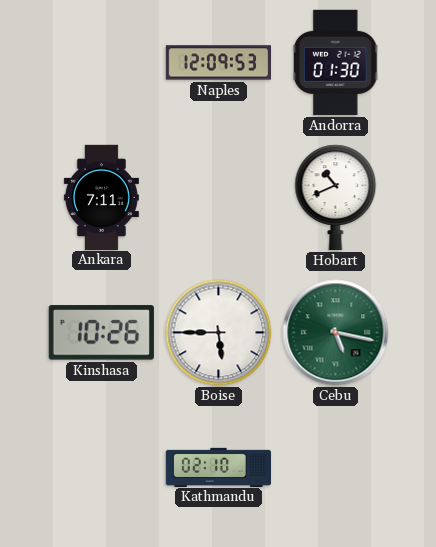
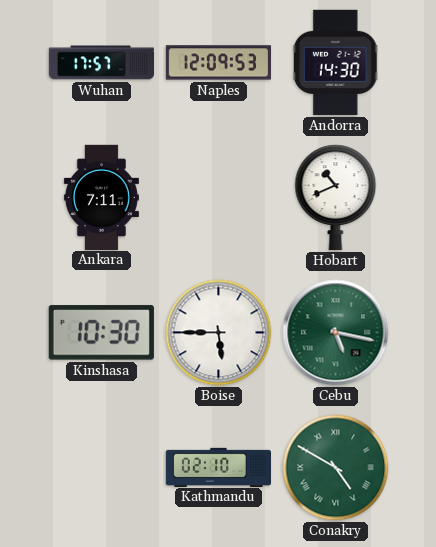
Wuhan: none -> 17:57 (101, 63)
Andorra: 01:30 -> 14:30 (336, 62)
Kinshasa: 10:26 -> 10:30 (101, 333)
Conakry: none -> 4:50 (336, 468)
